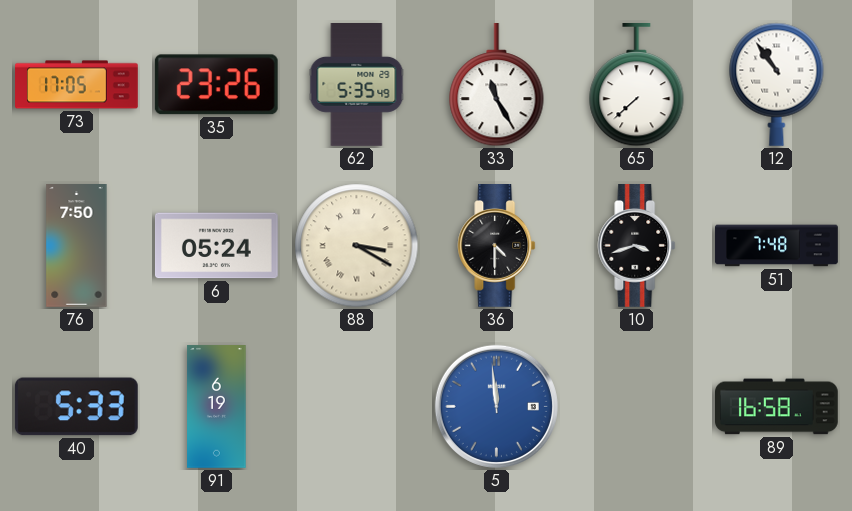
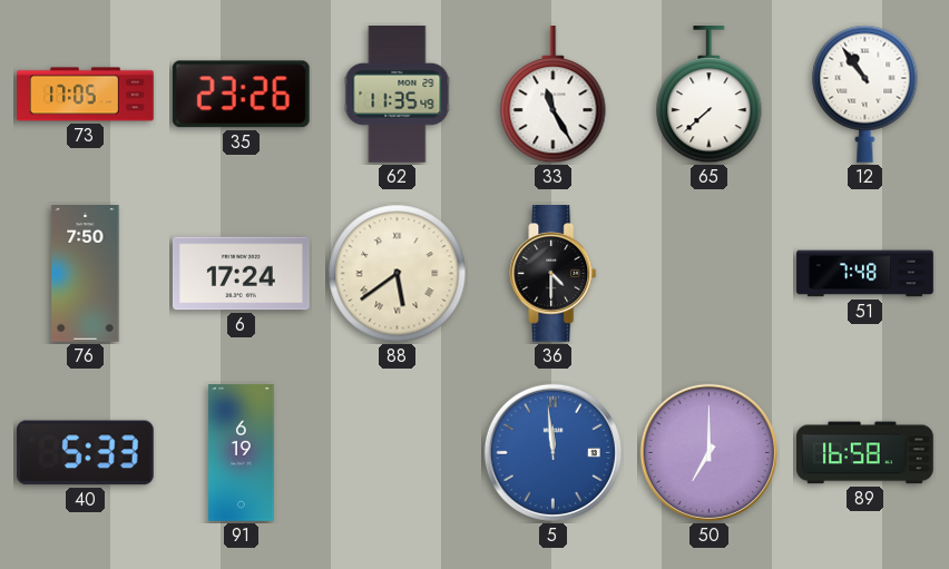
62: 5:35 -> 11:35 (398, 95)
6: 05:24 -> 17:24 (242, 274)
88: 3:20 -> 5:39 (398, 274)
10: 3:42 -> none (637, 246)
50: none -> 7:00 (708, 452)
